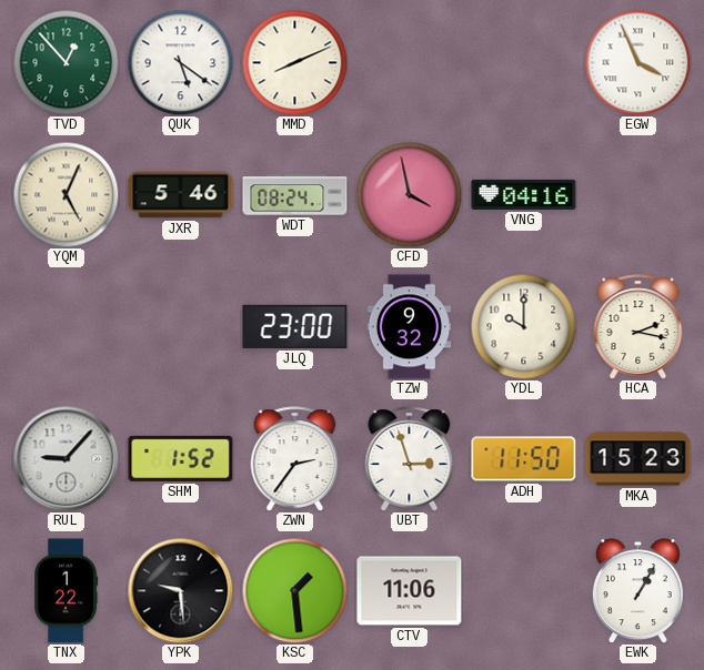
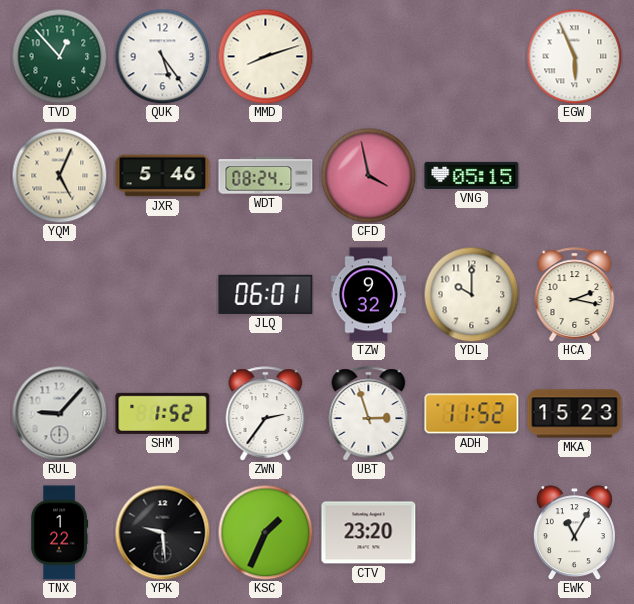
QUK: 5:21 -> 5:24 (162, 56)
MMD: 8:11 -> 8:12 (265, 56)
EGW: 3:56 -> 5:56 (574, 56)
VNG: 04:16 -> 05:15 (472, 175)
JLQ: 23:00 -> 06:01 (266, 294)
ADH: 11:50 -> 11:52 (472, 414)
KSC: 1:29 -> 1:34 (265, 532)
CTV: 11:06 -> 23:20 (369, 533)
EWK: 1:05 -> 11:05 (574, 533)
